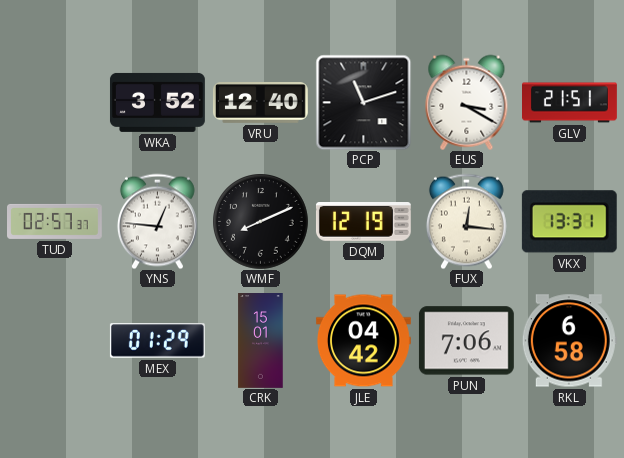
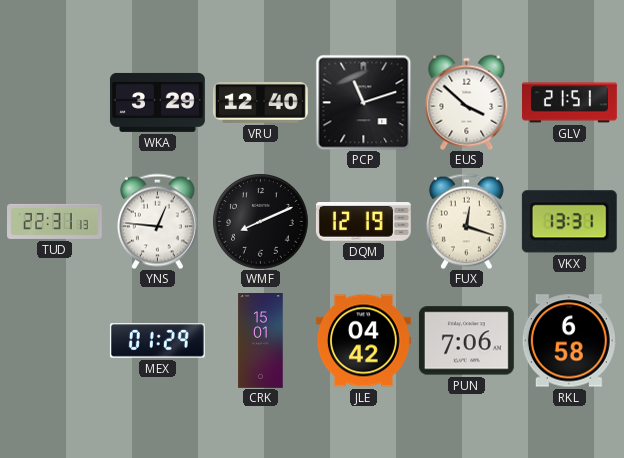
WKA: 3:52 -> 3:29 (157, 102)
EUS: 3:20 -> 3:52 (467, 102)
TUD: 02:57 -> 22:31 (55, 221)
FUX: 12:16 -> 12:18 (466, 221)
